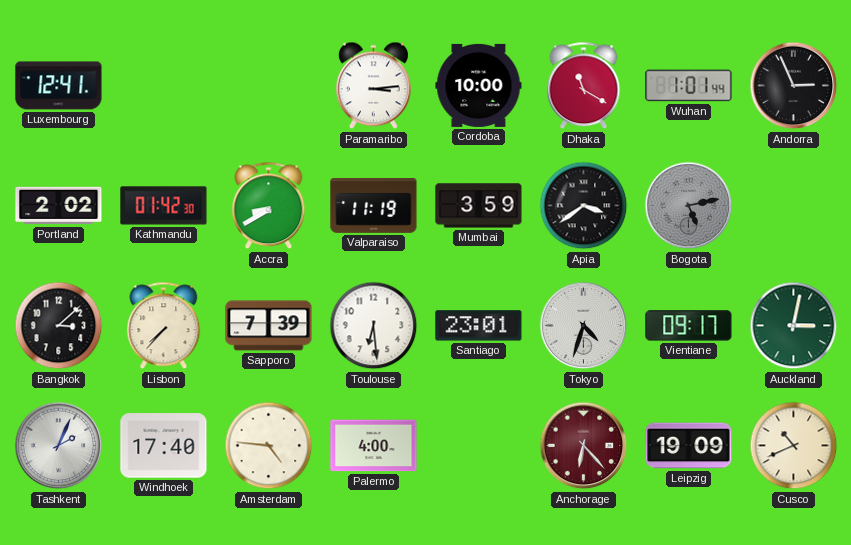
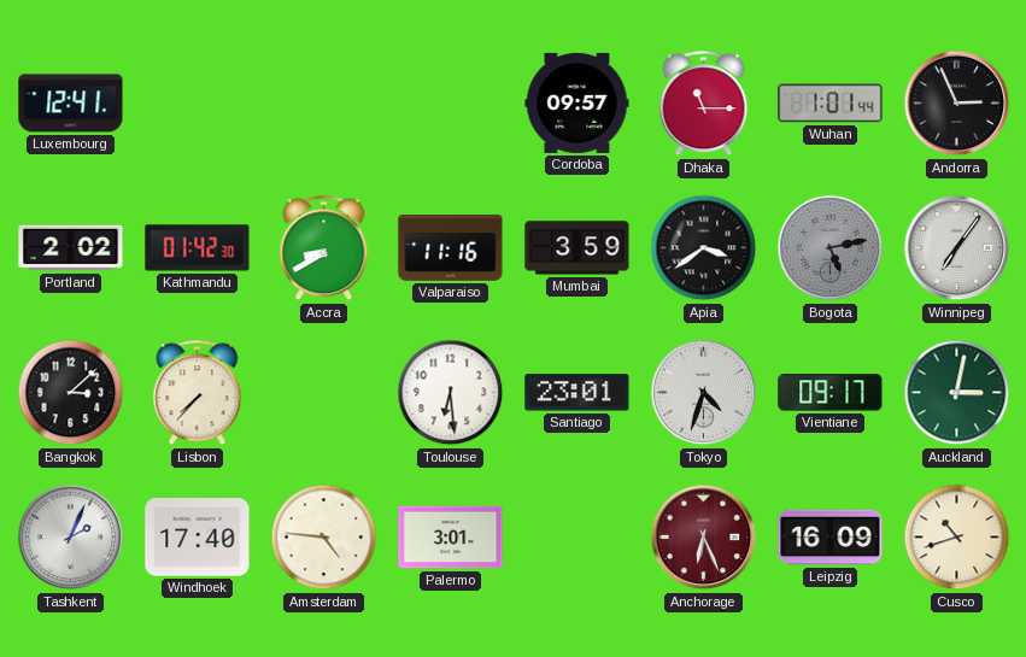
Paramaribo: 3:14 -> none (373, 86)
Cordoba: 10:00 -> 09:57 (578, 102)
Dhaka: 11:20 -> 11:15 (704, 104)
Valparaiso: 11:19 -> 11:16 (451, 248)
Winnipeg: none -> 7:06 (957, 248)
Sapporo: 7:39 -> none (269, 326)
Palermo: 4:00 -> 3:01 (451, 538)
Anchorage: 6:23 -> 6:26 (704, 538)
Leipzig: 19:09 -> 16:09 (831, 538)
Cusco: 10:41 -> 10:42 (957, 538)
